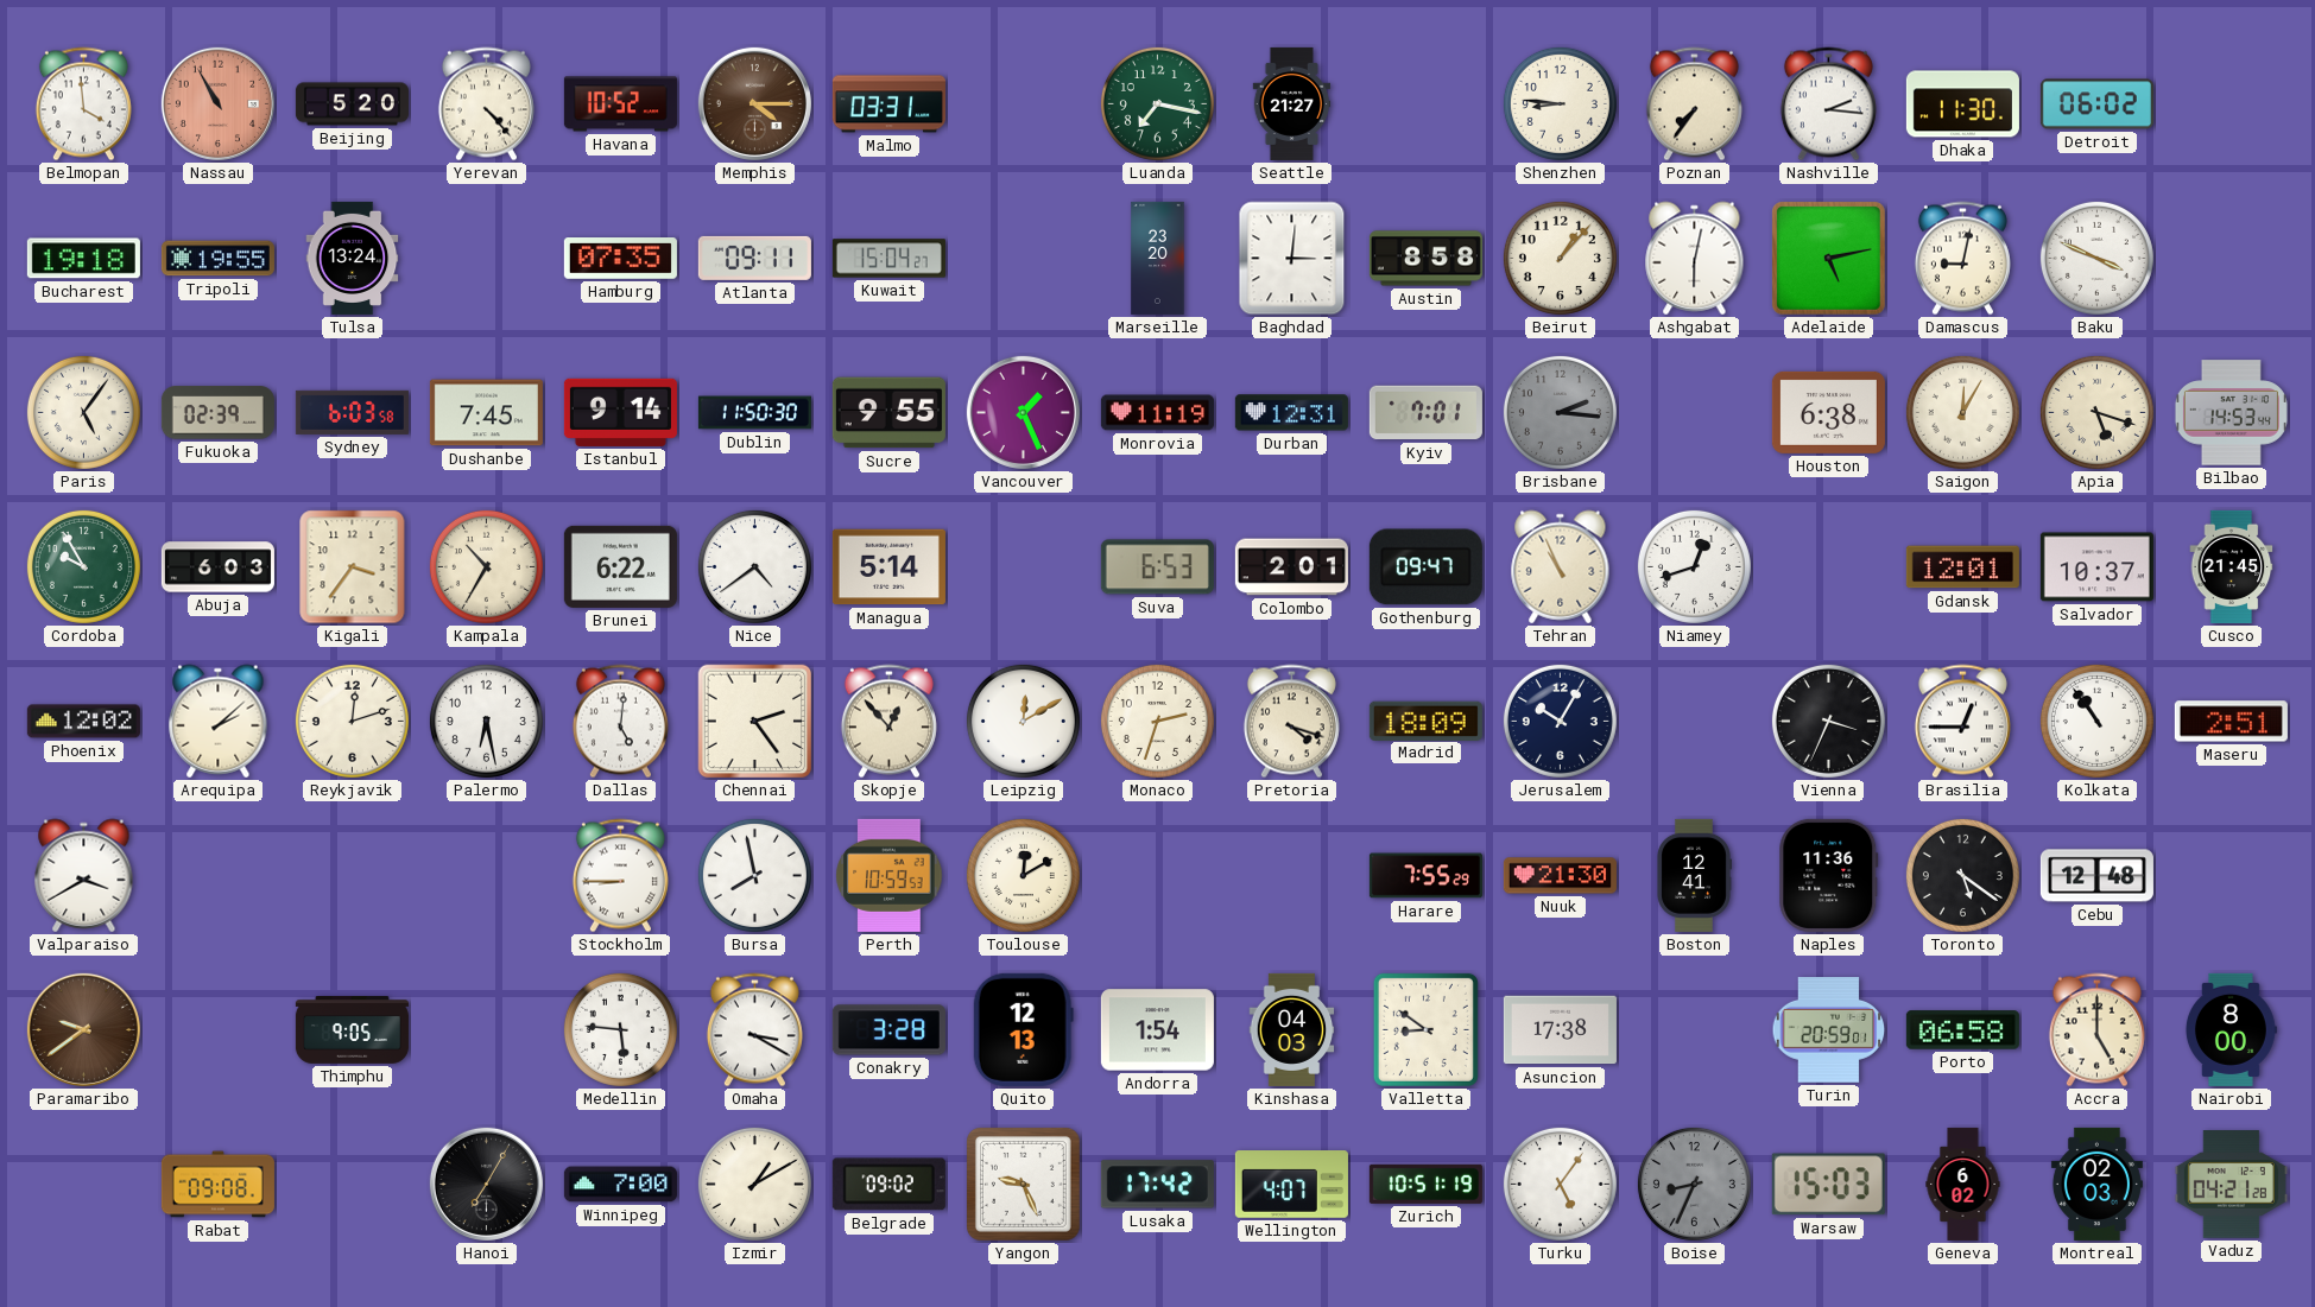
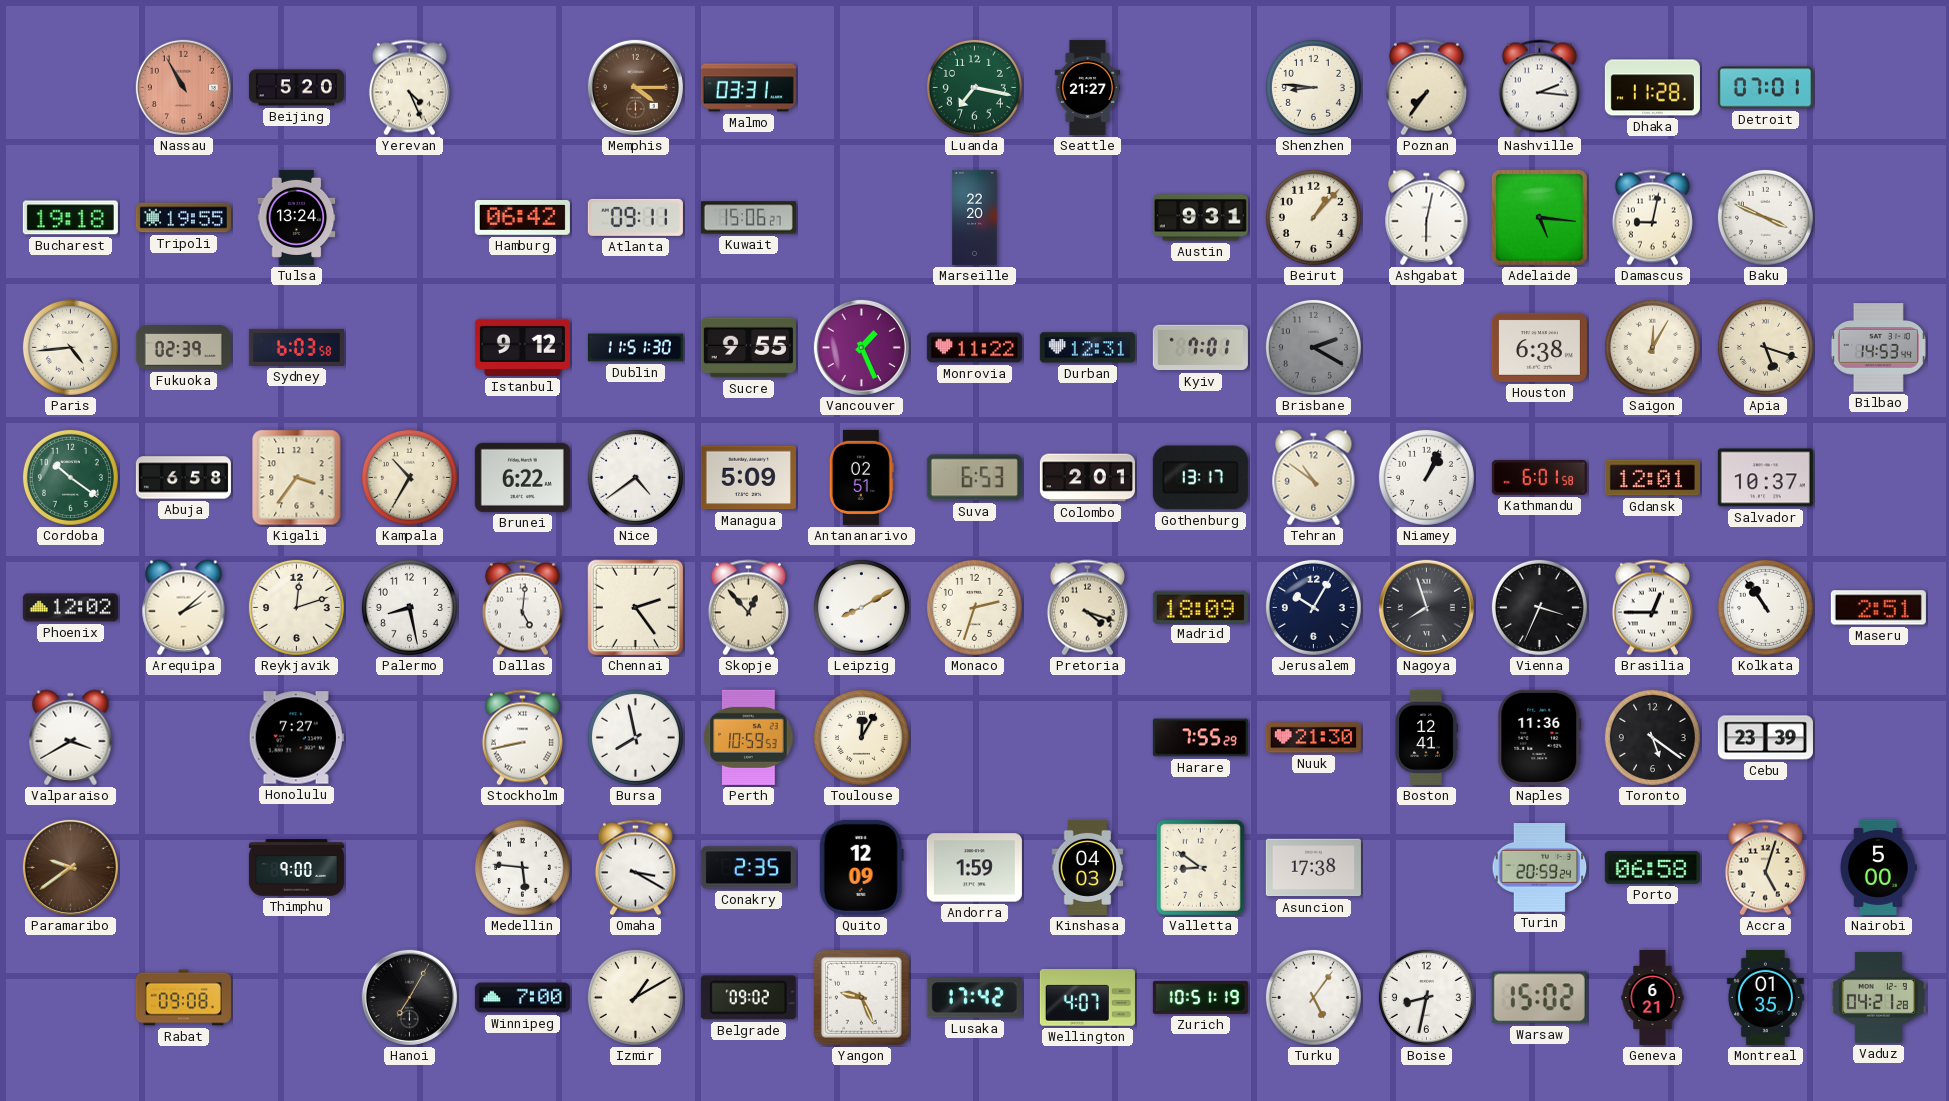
Belmopan: 3:59 -> none (83, 104)
Yerevan: 4:23 -> 4:26 (409, 88)
Havana: 10:52 -> none (620, 104)
Dhaka: 11:30 -> 11:28 (1652, 88)
Detroit: 06:02 -> 07:01 (1765, 88)
Hamburg: 07:35 -> 06:42 (522, 218)
Kuwait: 15:04 -> 15:06 (748, 218)
Marseille: 23:20 -> 22:20 (975, 217)
Baghdad: 3:01 -> none (1292, 259)
Austin: 8:58 -> 9:31 (1200, 218)
Adelaide: 5:13 -> 5:16 (1539, 217)
Paris: 5:06 -> 4:44 (70, 347)
Dushanbe: 7:45 -> none (486, 413)
Istanbul: 9:14 -> 9:12 (522, 347)
Dublin: 11:50 -> 11:51 (635, 348)
Monrovia: 11:19 -> 11:22 (974, 348)
Brisbane: 2:16 -> 2:20 (1313, 347)
Cordoba: 9:55 -> 10:21 (70, 477)
Abuja: 6:03 -> 6:58 (183, 478)
Managua: 5:14 -> 5:09 (748, 478)
Antananarivo: none -> 02:51 (861, 477)
Gothenburg: 09:47 -> 13:17 (1200, 478)
Tehran: 10:56 -> 10:51 (1314, 478)
Niamey: 12:42 -> 1:04 (1426, 477)
Kathmandu: none -> 6:01 (1539, 478)
Cusco: 21:45 -> none (2232, 566)
Palermo: 6:28 -> 8:28 (409, 607)
Leipzig: 12:10 -> 8:10 (861, 607)
Nagoya: none -> 7:57 (1426, 607)
Honolulu: none -> 7:27 (296, 738)
Stockholm: 8:45 -> 8:43 (522, 738)
Toulouse: 12:10 -> 12:05 (861, 737)
Cebu: 12:48 -> 23:39 (1765, 738)
Thimphu: 9:05 -> 9:00 (296, 868)
Conakry: 3:28 -> 2:35 (748, 868)
Quito: 12:13 -> 12:09 (861, 867)
Andorra: 1:54 -> 1:59 (974, 868)
Turin: 20:59:01 -> 20:59:24 (1540, 868)
Accra: 5:00 -> 5:03 (1765, 868)
Nairobi: 8:00 -> 5:00 (1878, 867)
Boise: 8:34 -> 8:32 (1426, 997)
Boise dial: grey -> white (1426, 997)
Warsaw: 15:03 -> 15:02 (1539, 998)
Geneva: 6:02 -> 6:21 (1653, 997)
Montreal: 02:03 -> 01:35 (1765, 997)
